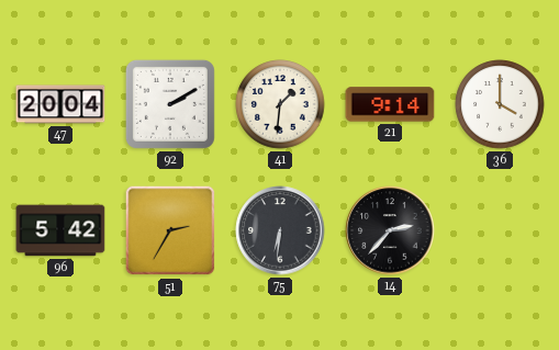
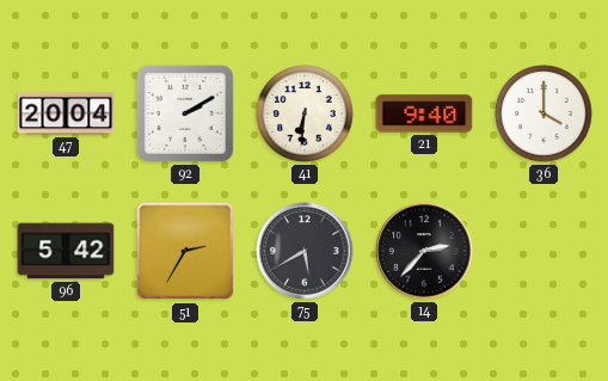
41: 1:31 -> 6:31 (305, 113)
21: 9:14 -> 9:40 (424, 113)
75: 6:31 -> 5:40 (305, 251)
